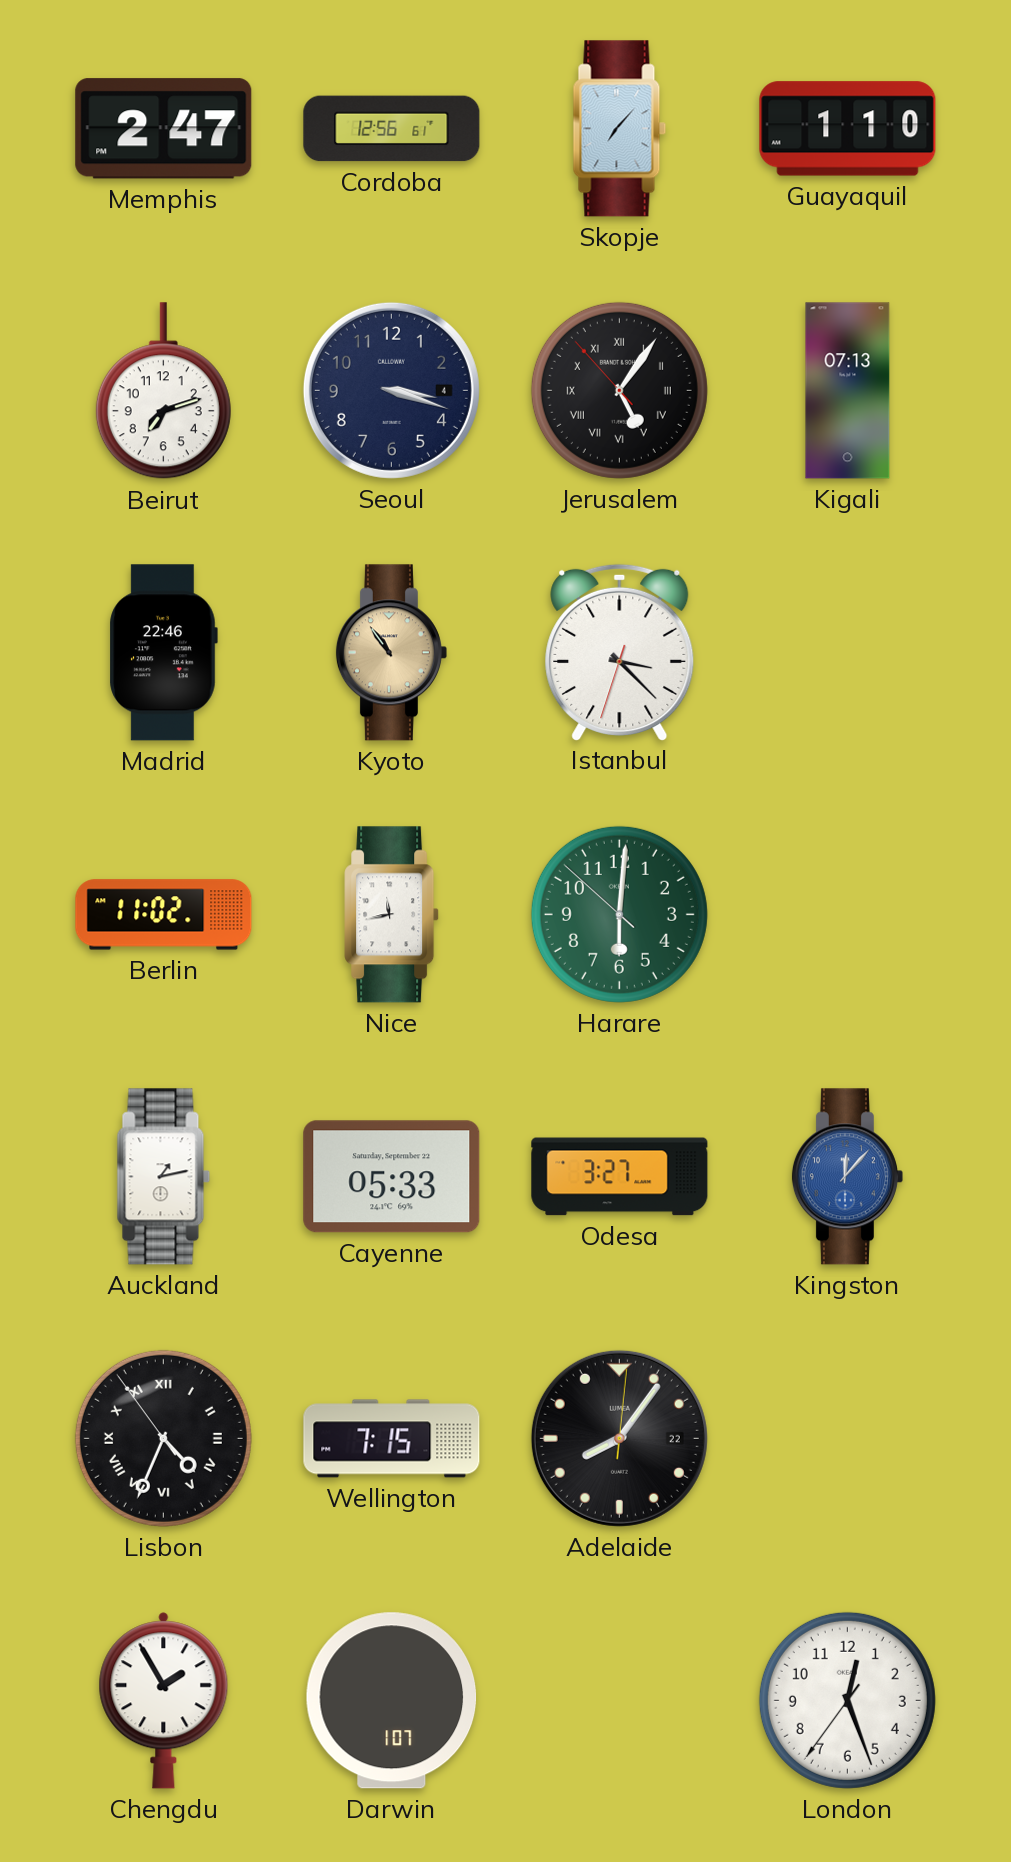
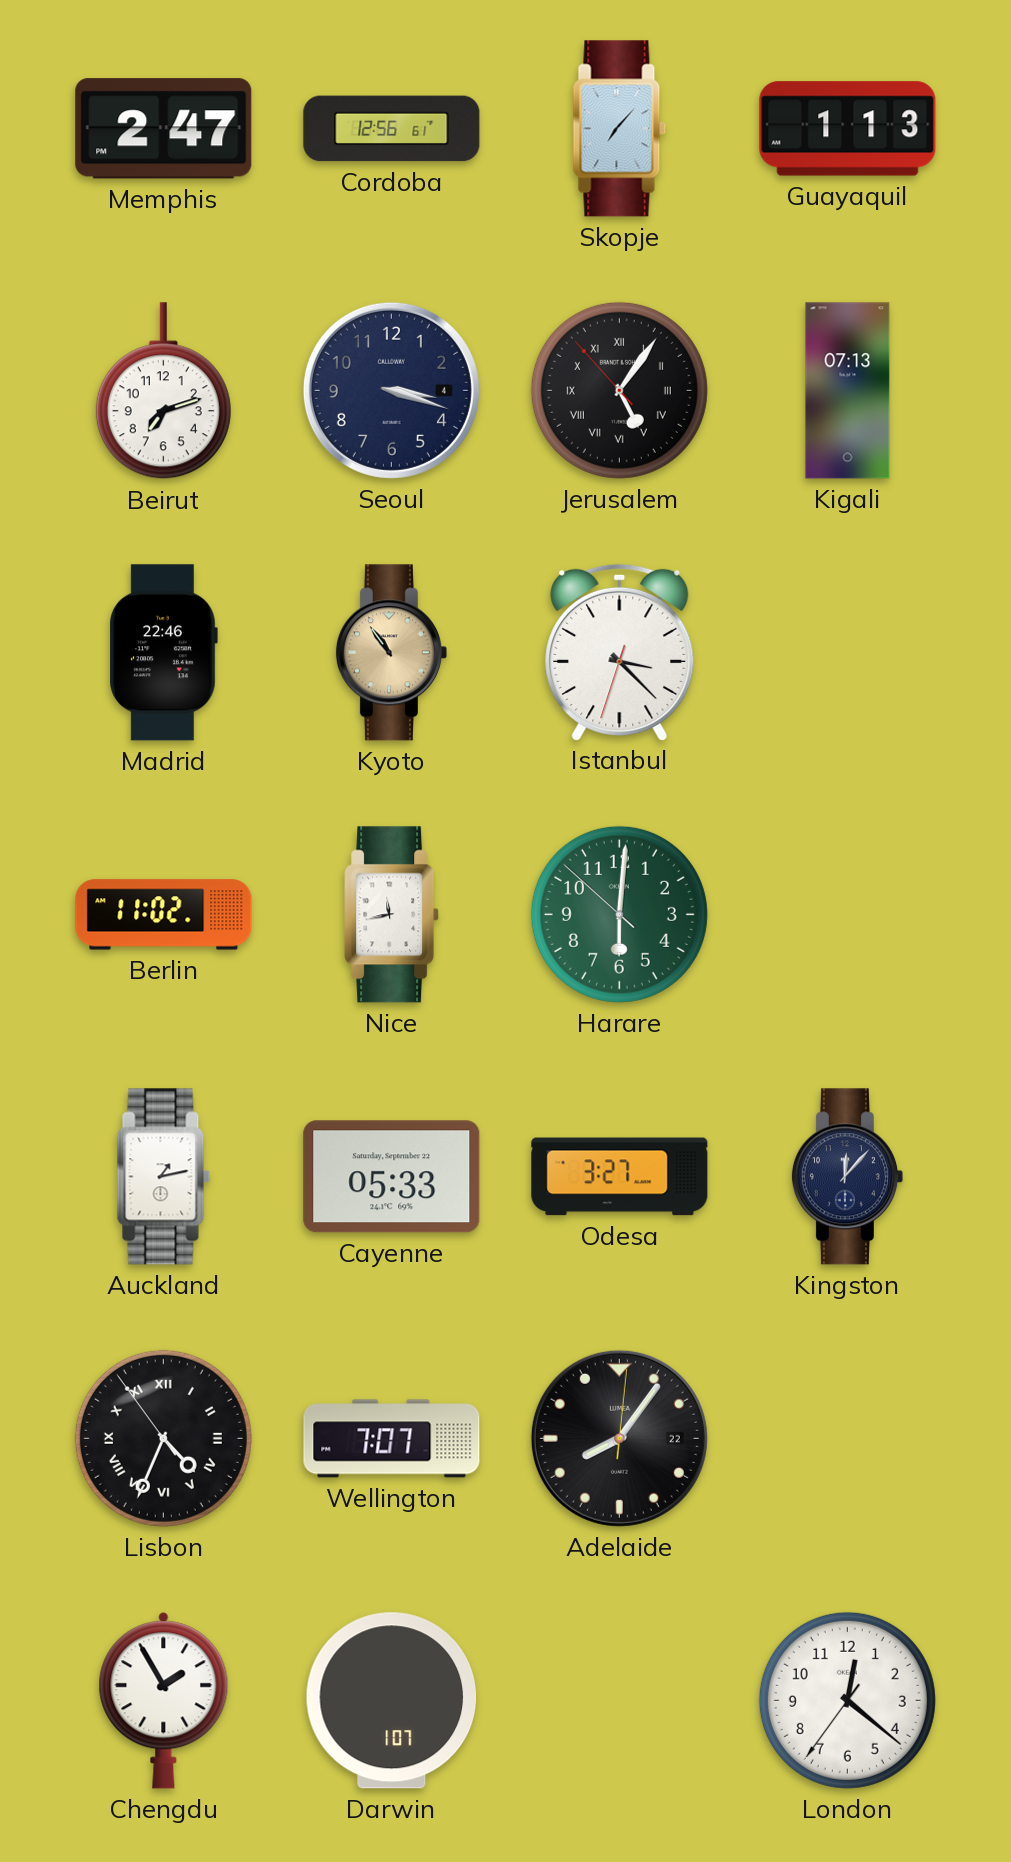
Guayaquil: 1:10 -> 1:13 (848, 129)
Kingston dial: blue -> navy (847, 1177)
Wellington: 7:15 -> 7:07 (392, 1439)
London: 12:26 -> 12:21 (847, 1700)
